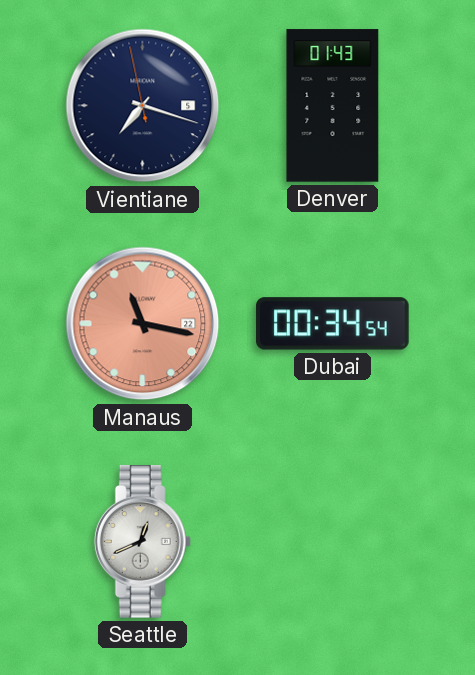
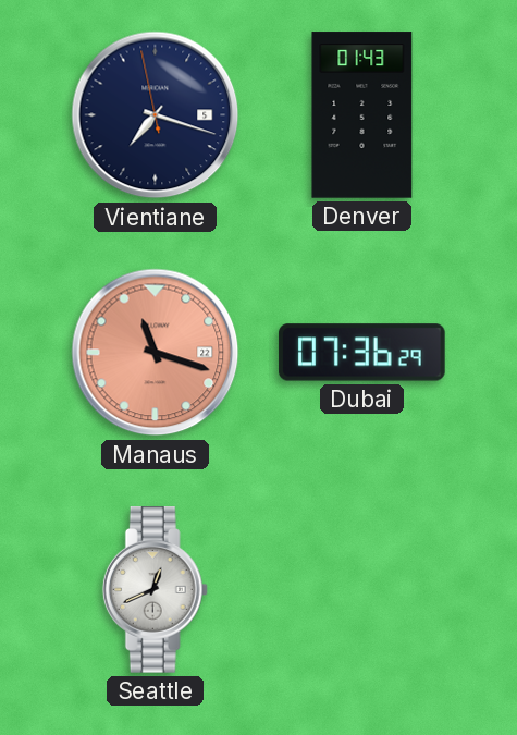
Manaus: 11:17 -> 11:18 (156, 353)
Dubai: 00:34 -> 07:36 (362, 353)
